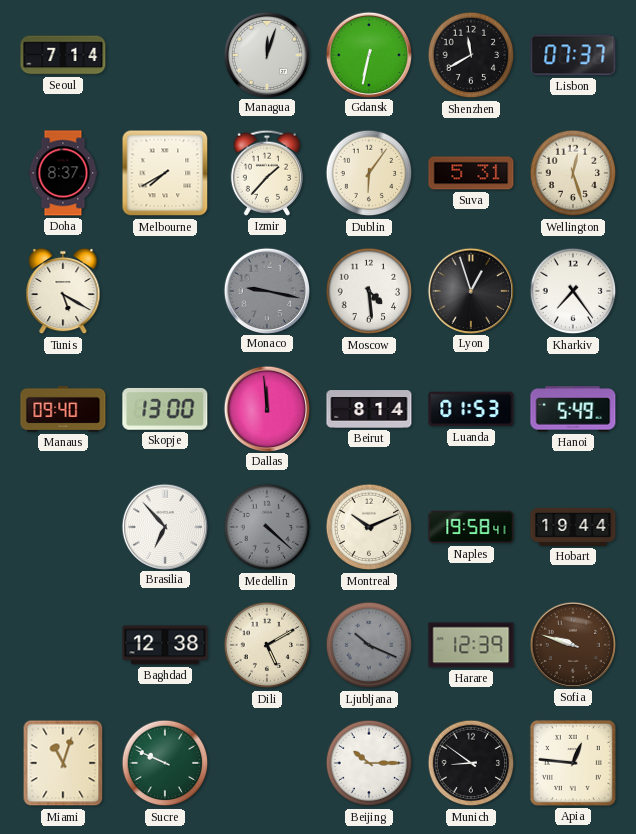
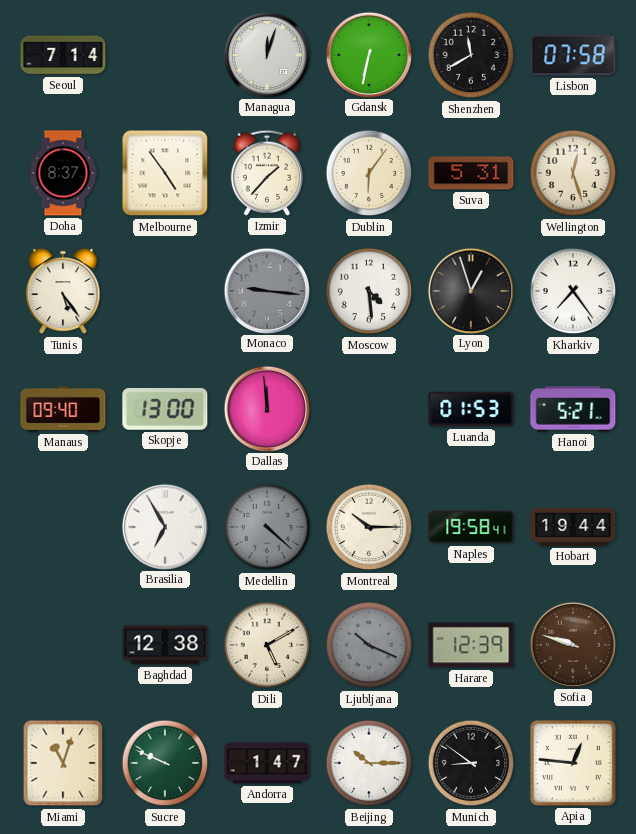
Lisbon: 07:37 -> 07:58 (573, 55)
Melbourne: 7:40 -> 4:54 (165, 173)
Tunis: 5:20 -> 5:24 (63, 291)
Monaco: 9:17 -> 9:16 (266, 290)
Beirut: 8:14 -> none (369, 409)
Hanoi: 5:49 -> 5:21 (573, 409)
Brasilia: 6:53 -> 6:55 (164, 526)
Montreal: 10:11 -> 10:15 (369, 527)
Andorra: none -> 1:47 (267, 763)
